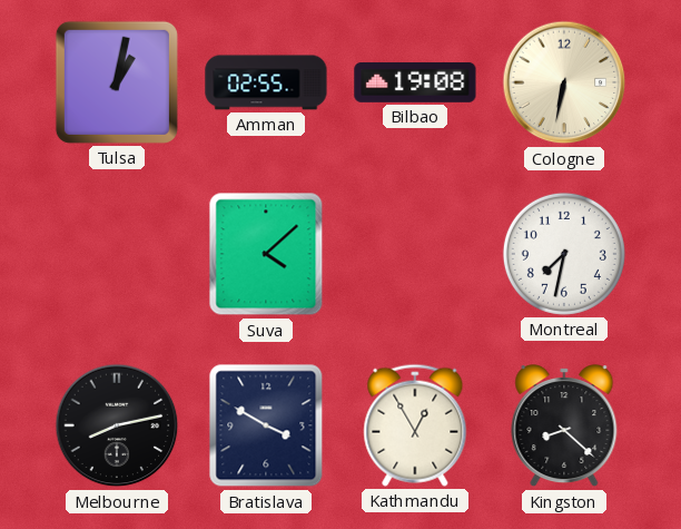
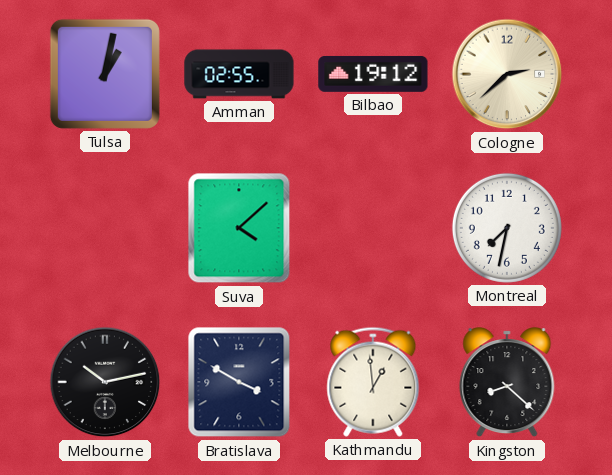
Bilbao: 19:08 -> 19:12 (373, 74)
Cologne: 6:32 -> 2:38 (507, 74)
Melbourne: 8:13 -> 10:13 (105, 382)
Kathmandu: 12:55 -> 12:59 (373, 382)
